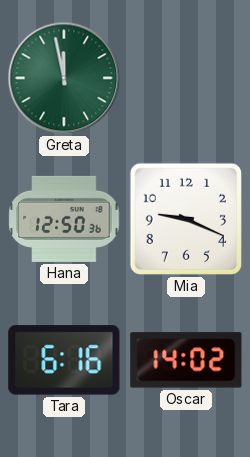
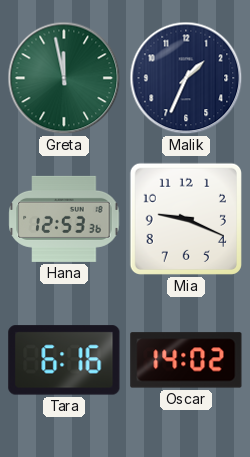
Malik: none -> 1:34 (186, 78)
Hana: 12:50 -> 12:53 (64, 219)
